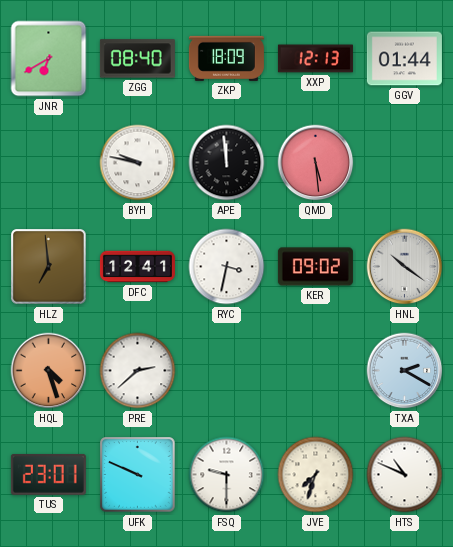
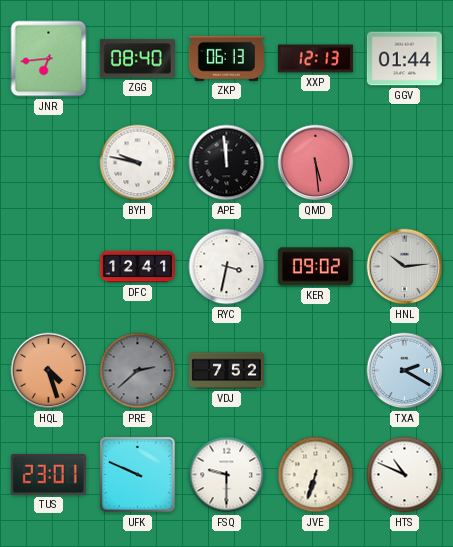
JNR: 6:40 -> 6:44 (49, 59)
ZKP: 18:09 -> 06:13 (226, 58)
HLZ: 6:59 -> none (49, 267)
HNL: 10:21 -> 10:14 (405, 267)
PRE dial: white -> grey (138, 371)
VDJ: none -> 7:52 (226, 371)
JVE: 7:33 -> 6:33 (316, 475)
